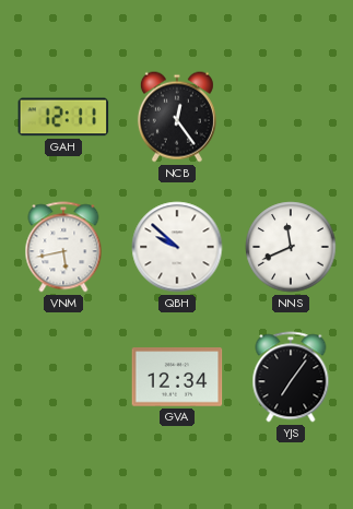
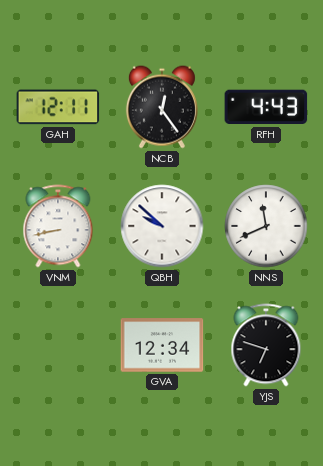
RFH: none -> 4:43 (266, 107)
VNM: 5:43 -> 8:43 (58, 226)
YJS: 7:06 -> 6:48 (266, 345)
